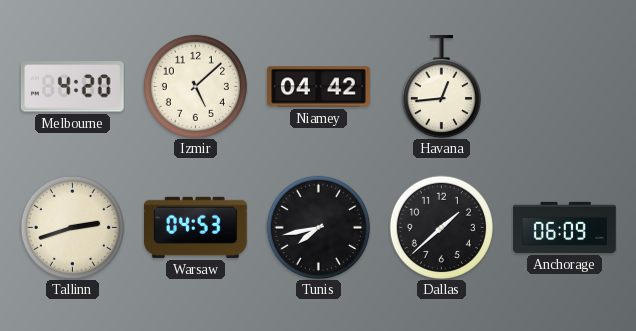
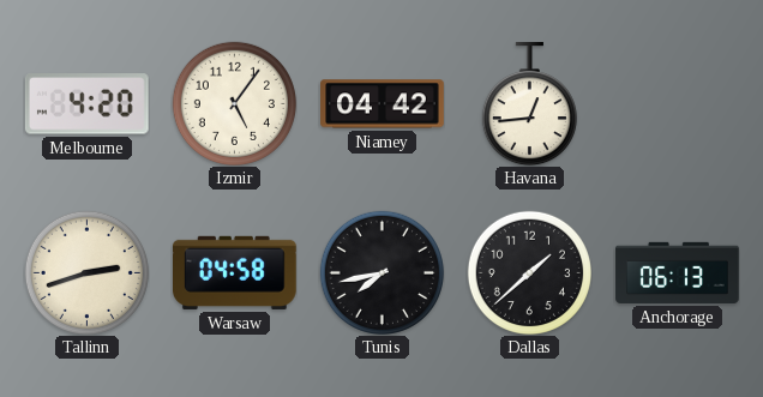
Izmir: 5:08 -> 5:06 (234, 103)
Warsaw: 04:53 -> 04:58 (235, 272)
Anchorage: 06:09 -> 06:13 (678, 272)
